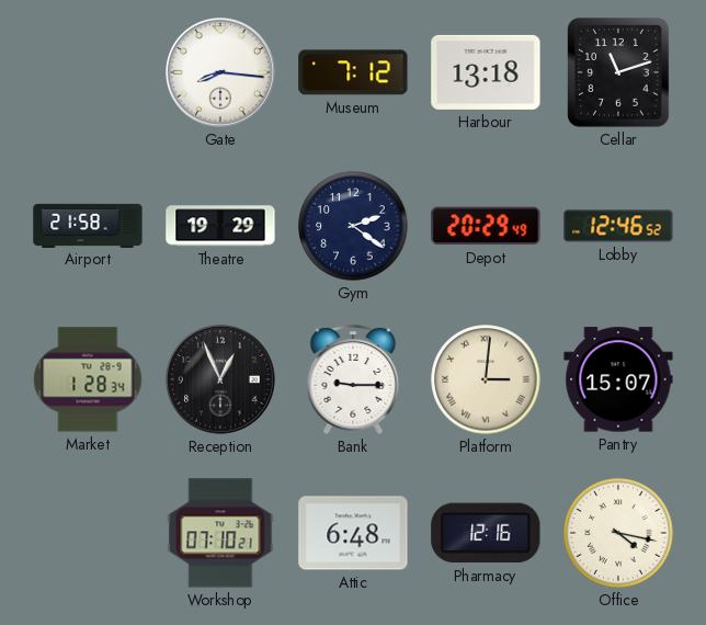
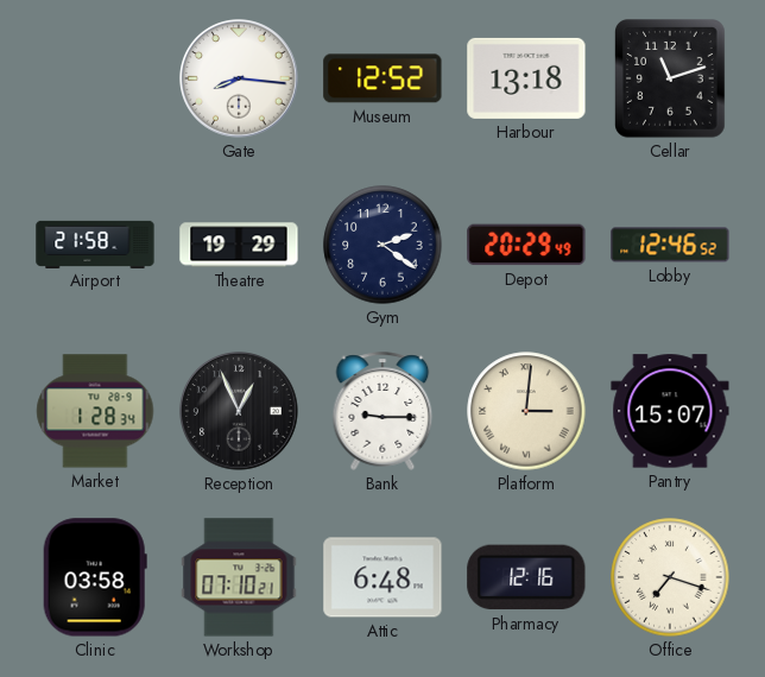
Museum: 7:12 -> 12:52 (383, 78)
Clinic: none -> 03:58 (95, 577)
Office: 4:17 -> 7:18 (670, 577)
